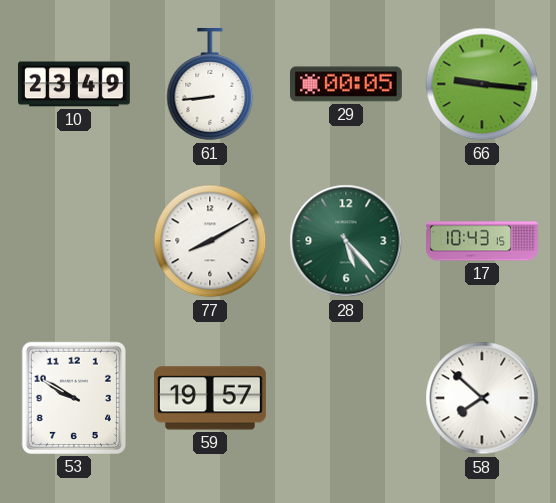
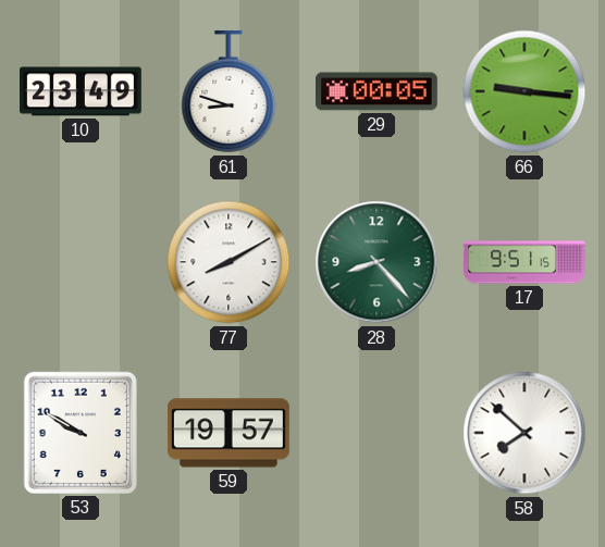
61: 8:44 -> 8:48 (229, 91)
28: 5:23 -> 8:23 (376, 262)
17: 10:43 -> 9:51 (524, 262)
